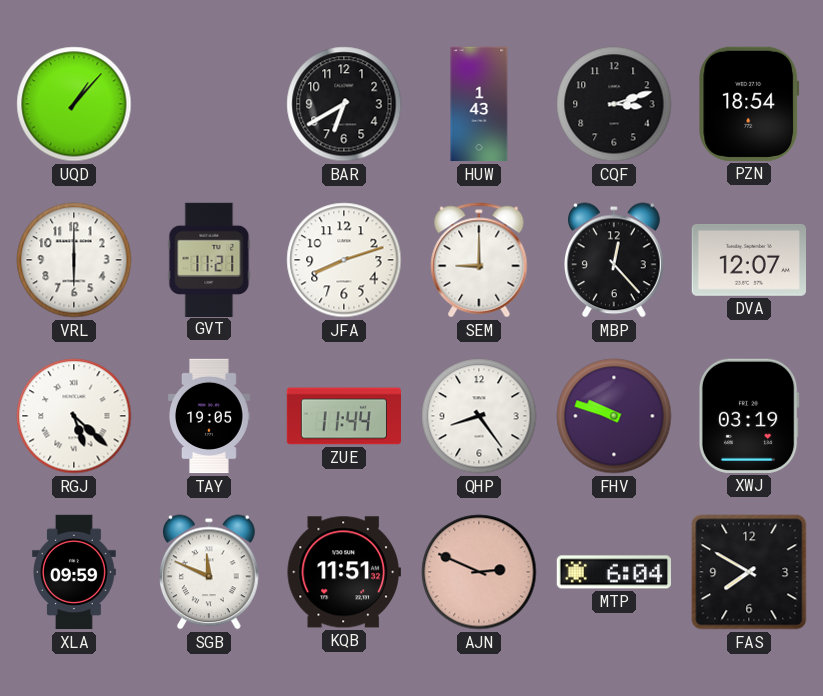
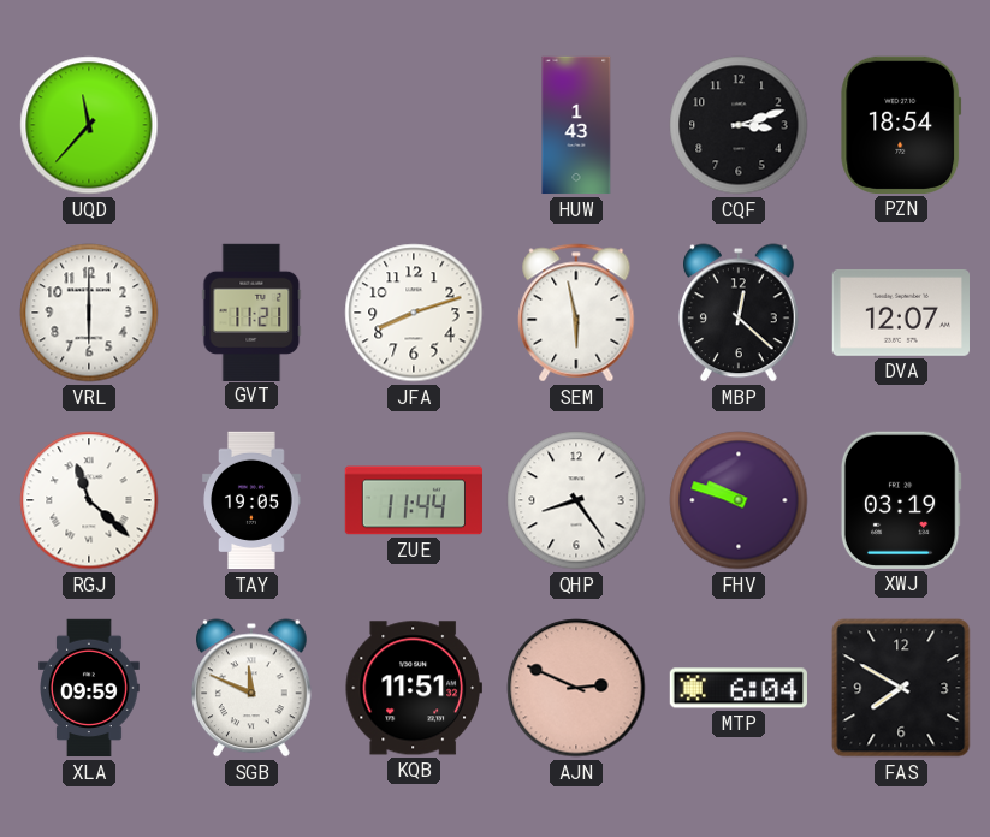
UQD: 1:07 -> 11:37 (89, 125)
BAR: 6:40 -> none (344, 104)
SEM: 9:00 -> 5:58 (576, 313)
MBP: 12:23 -> 12:22 (740, 313)
RGJ: 5:22 -> 11:22 (89, 500)
